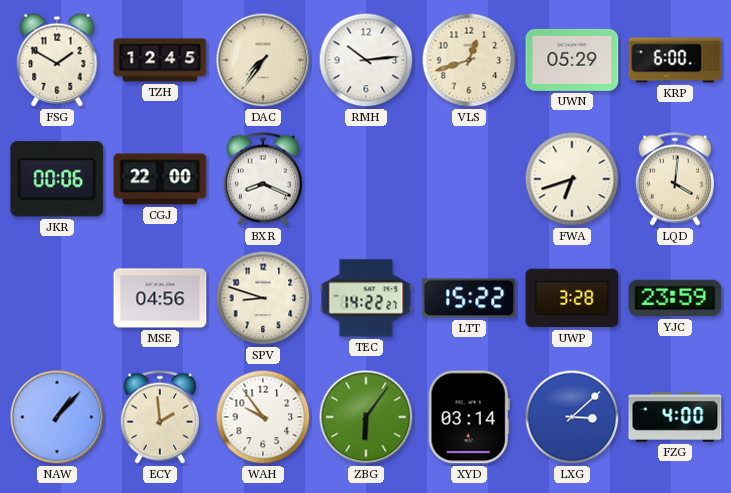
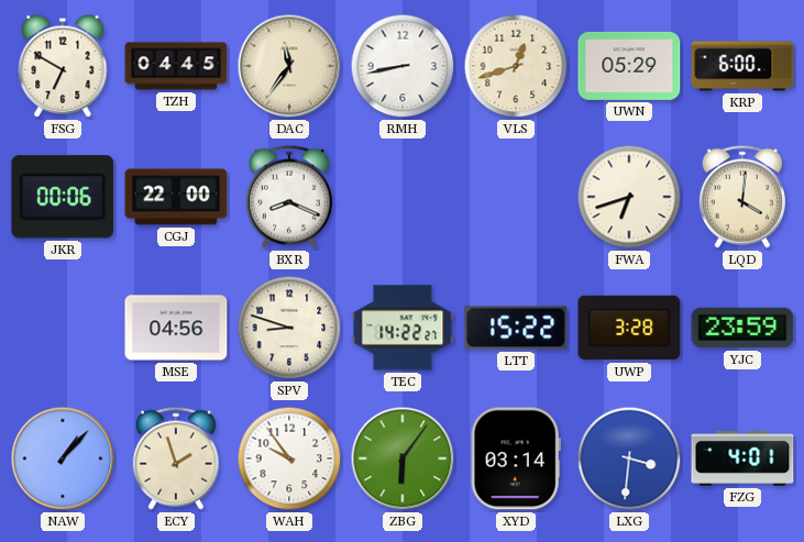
FSG: 1:50 -> 6:50 (63, 66)
TZH: 12:45 -> 04:45 (176, 66)
DAC: 7:36 -> 11:36 (289, 66)
RMH: 10:14 -> 8:43 (403, 66)
ECY: 1:59 -> 1:57 (176, 458)
LXG: 3:08 -> 3:31 (629, 458)
FZG: 4:00 -> 4:01 (742, 460)
